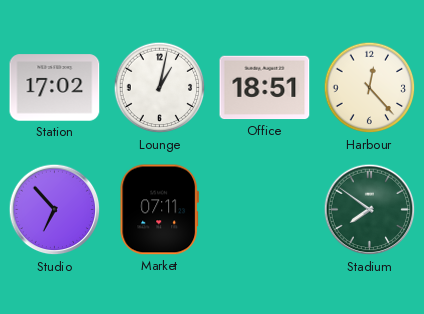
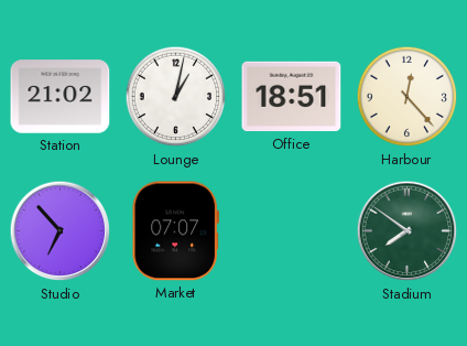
Station: 17:02 -> 21:02 (61, 97)
Market: 07:11 -> 07:07 (175, 231)
